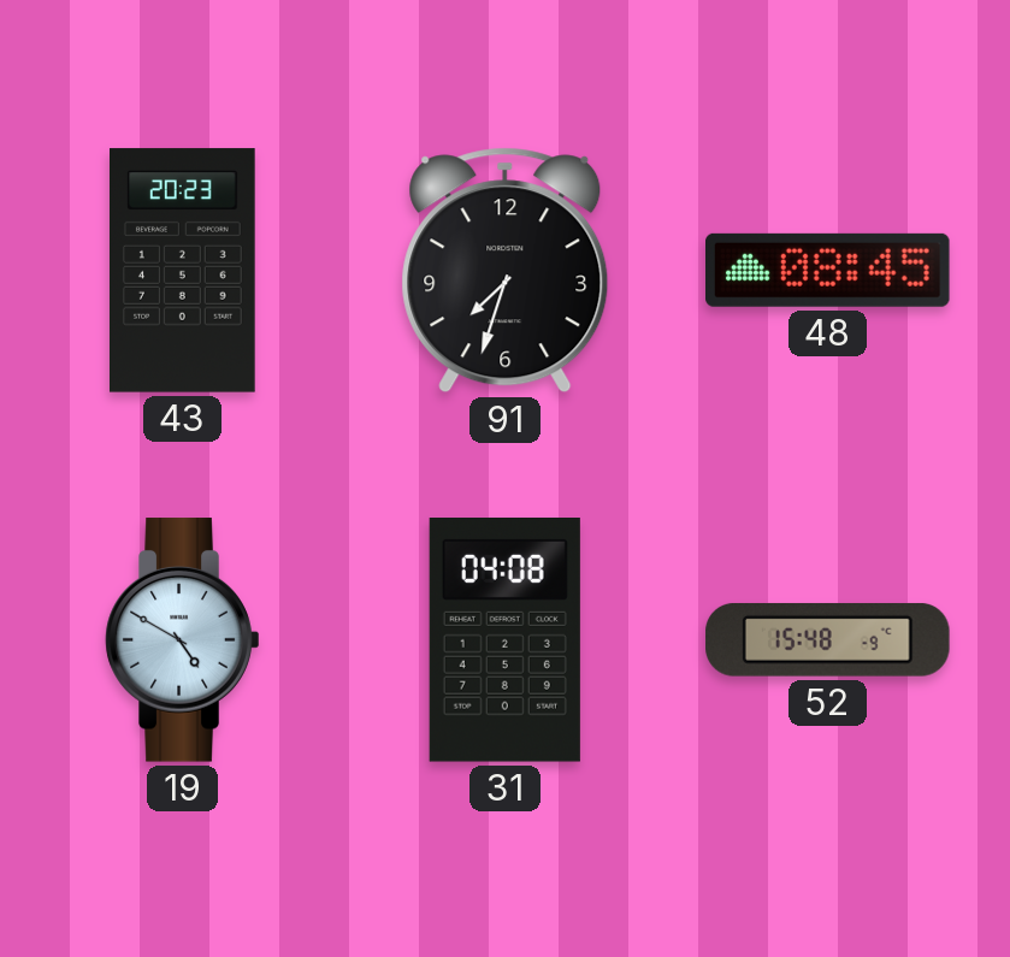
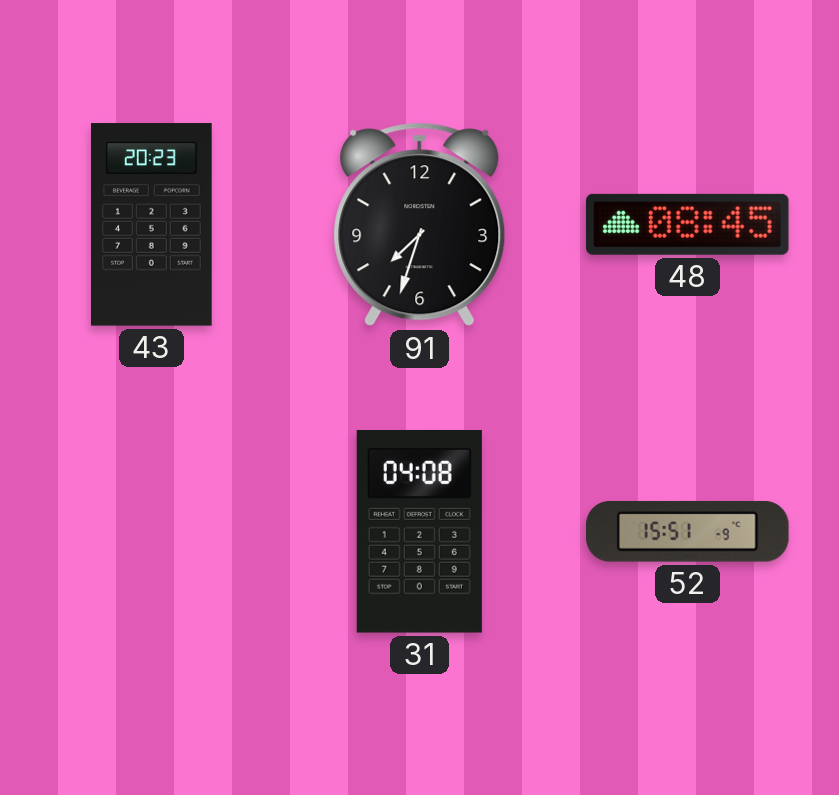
19: 4:50 -> none (183, 640)
52: 15:48 -> 15:51 (688, 531)
